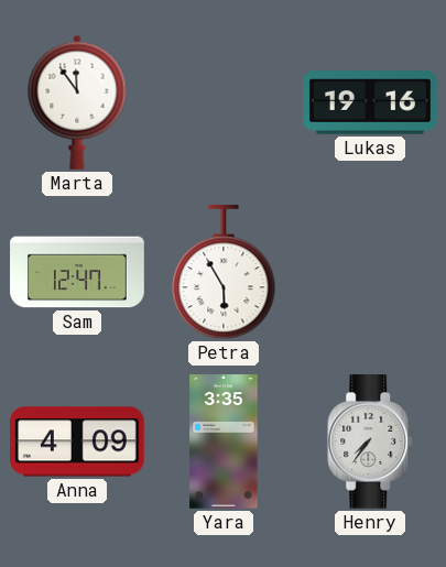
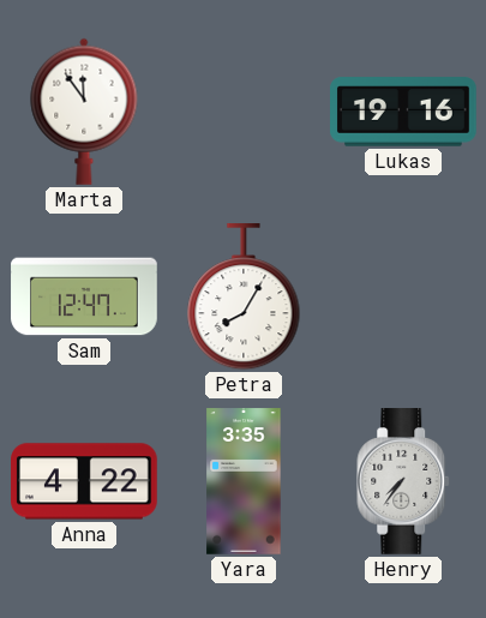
Petra: 5:55 -> 8:05 (244, 298)
Anna: 4:09 -> 4:22 (84, 481)
